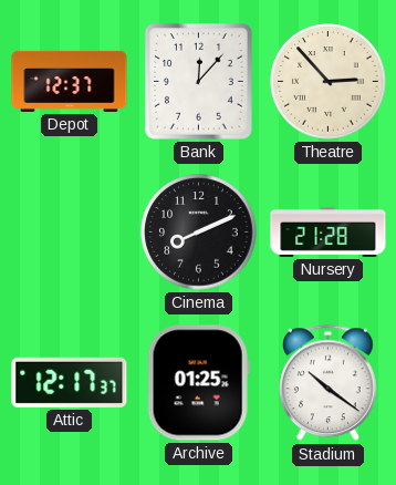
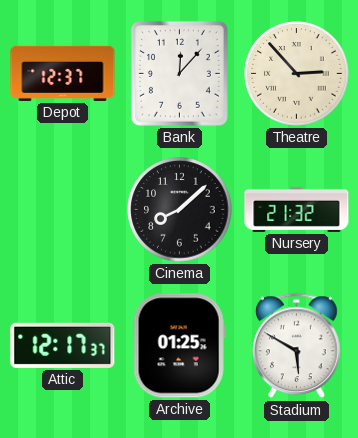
Cinema: 8:11 -> 8:08 (180, 210)
Nursery: 21:28 -> 21:32 (297, 209)
Stadium: 10:21 -> 5:50 (297, 346)
